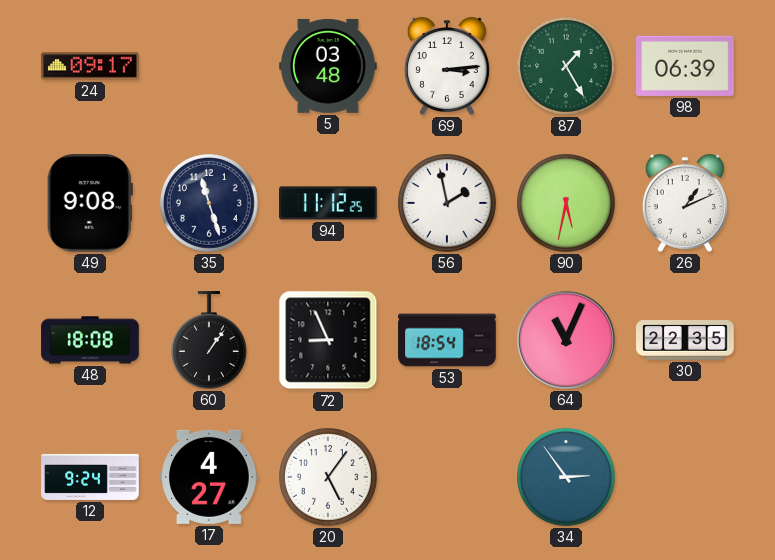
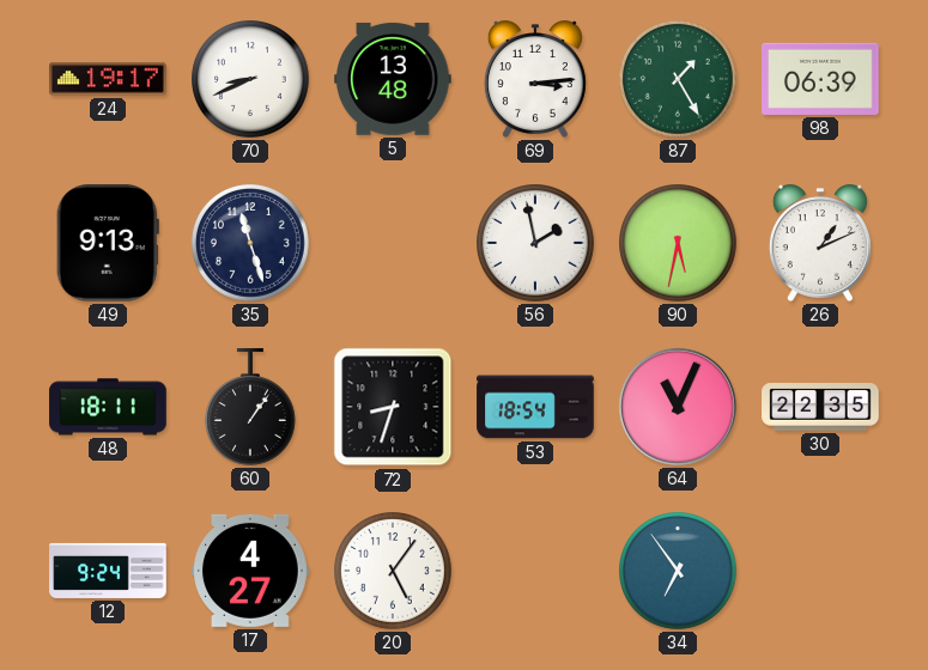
24: 09:17 -> 19:17 (108, 79)
70: none -> 8:41 (251, 80)
5: 03:48 -> 13:48 (393, 79)
49: 9:08 -> 9:13 (108, 243)
94: 11:12 -> none (328, 203)
48: 18:08 -> 18:11 (108, 407)
72: 8:56 -> 8:33 (393, 407)
34: 2:54 -> 6:54 (679, 572)
